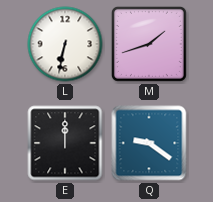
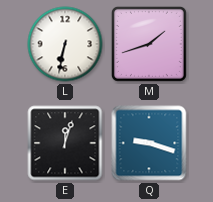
E: 12:00 -> 12:03 (65, 143)
Q: 9:21 -> 9:18 (149, 143)
